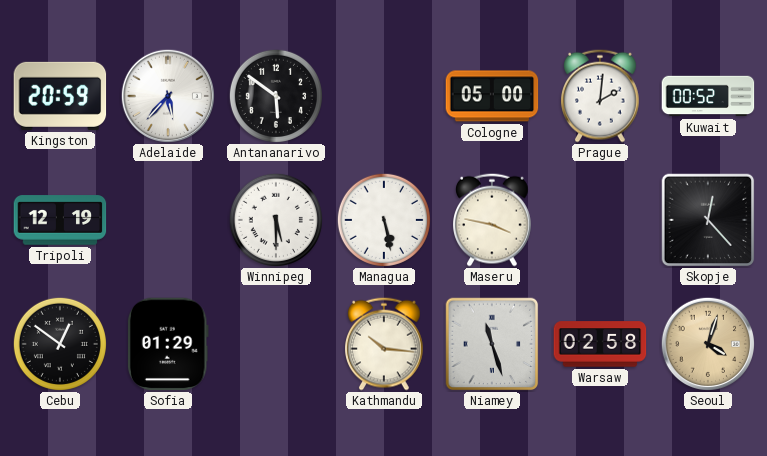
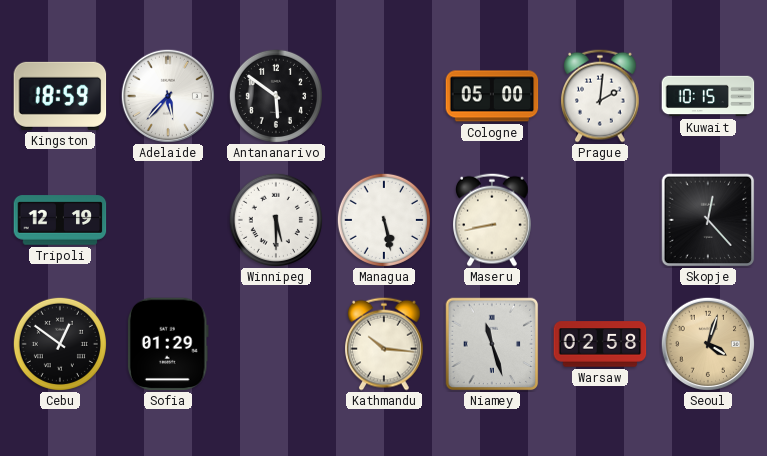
Kingston: 20:59 -> 18:59 (60, 96)
Kuwait: 00:52 -> 10:15 (708, 96)
Maseru: 3:47 -> 8:43 (493, 220)
